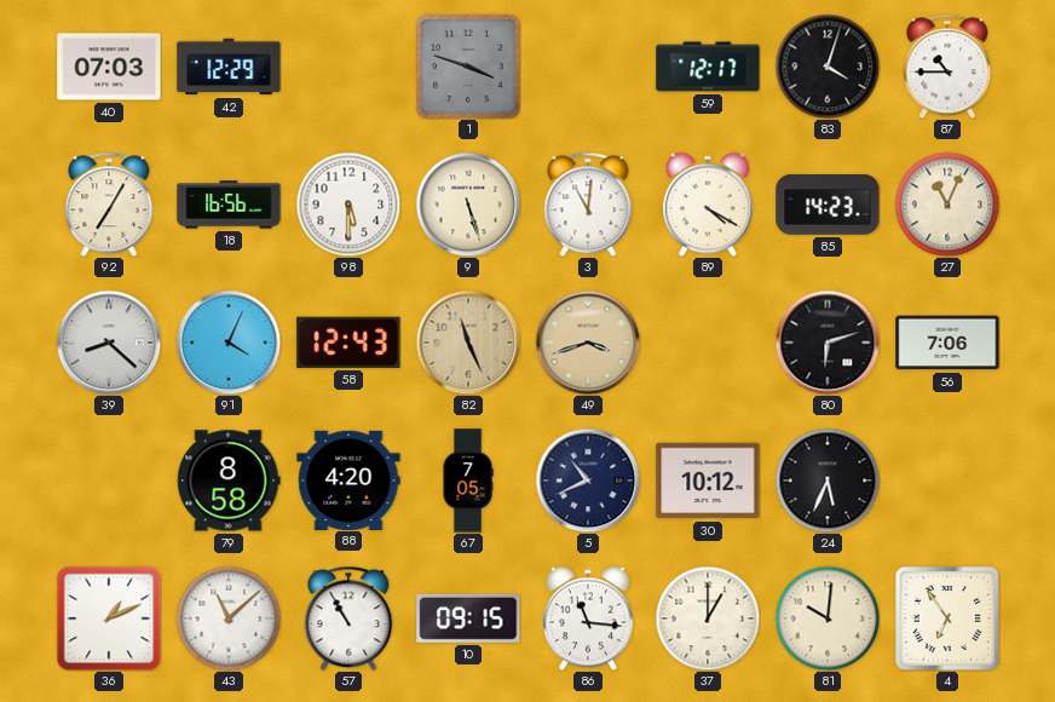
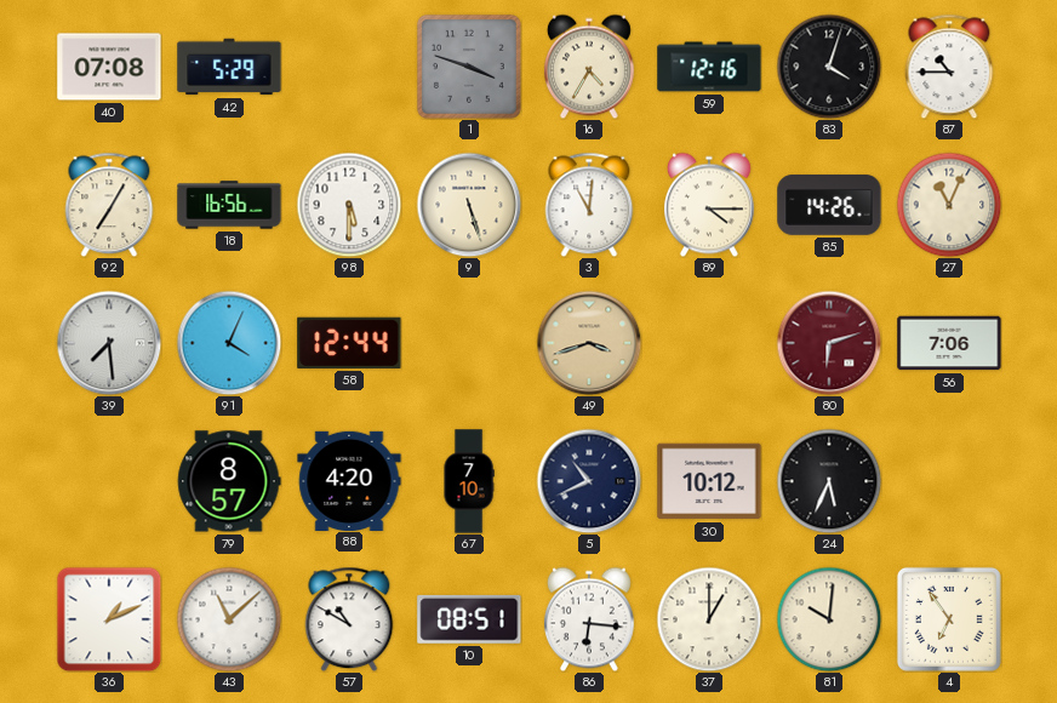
40: 07:03 -> 07:08 (109, 67)
42: 12:29 -> 5:29 (229, 67)
16: none -> 4:35 (589, 67)
59: 12:17 -> 12:16 (709, 67)
89: 4:20 -> 4:15 (709, 205)
85: 14:23 -> 14:26 (829, 205)
39: 8:22 -> 7:29 (109, 343)
58: 12:43 -> 12:44 (349, 343)
82: 11:26 -> none (468, 343)
80 dial: black -> burgundy (829, 343)
79: 8:58 -> 8:57 (229, 481)
67: 7:05 -> 7:10 (469, 481)
57: 10:55 -> 10:50 (349, 619)
10: 09:15 -> 08:51 (469, 619)
86: 11:16 -> 6:16 (589, 619)
